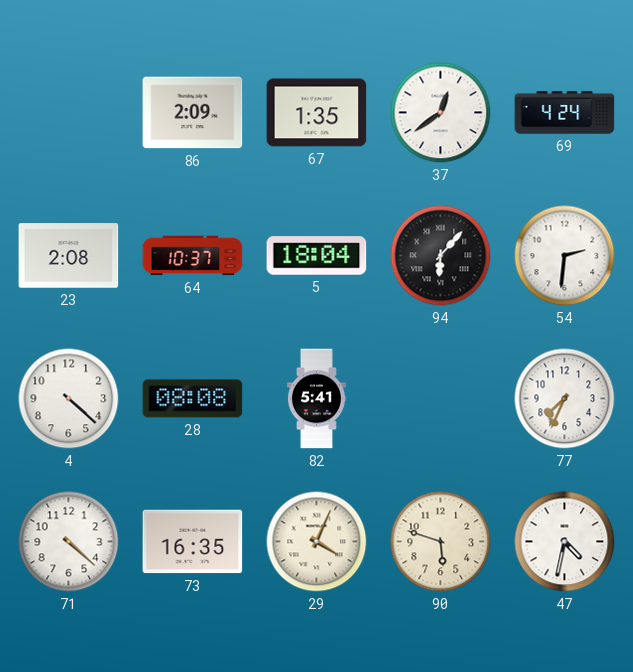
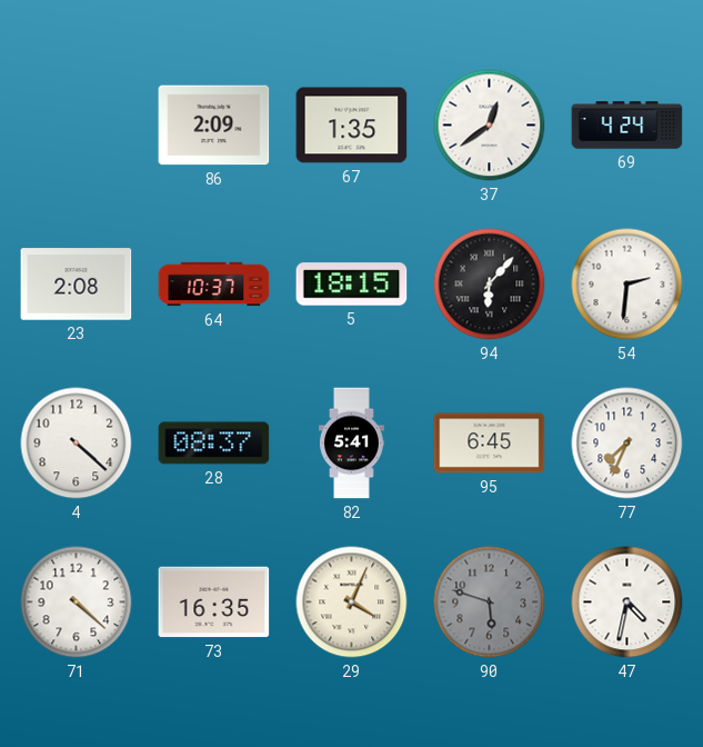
5: 18:04 -> 18:15 (352, 285)
28: 08:08 -> 08:37 (214, 444)
95: none -> 6:45 (490, 444)
90 dial: cream -> grey (490, 602)
